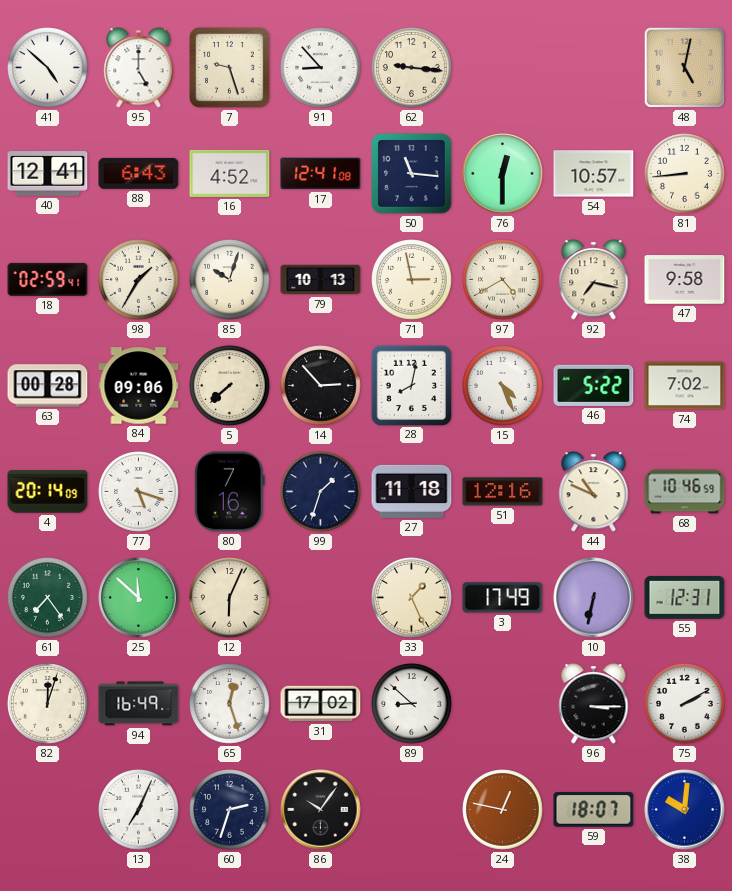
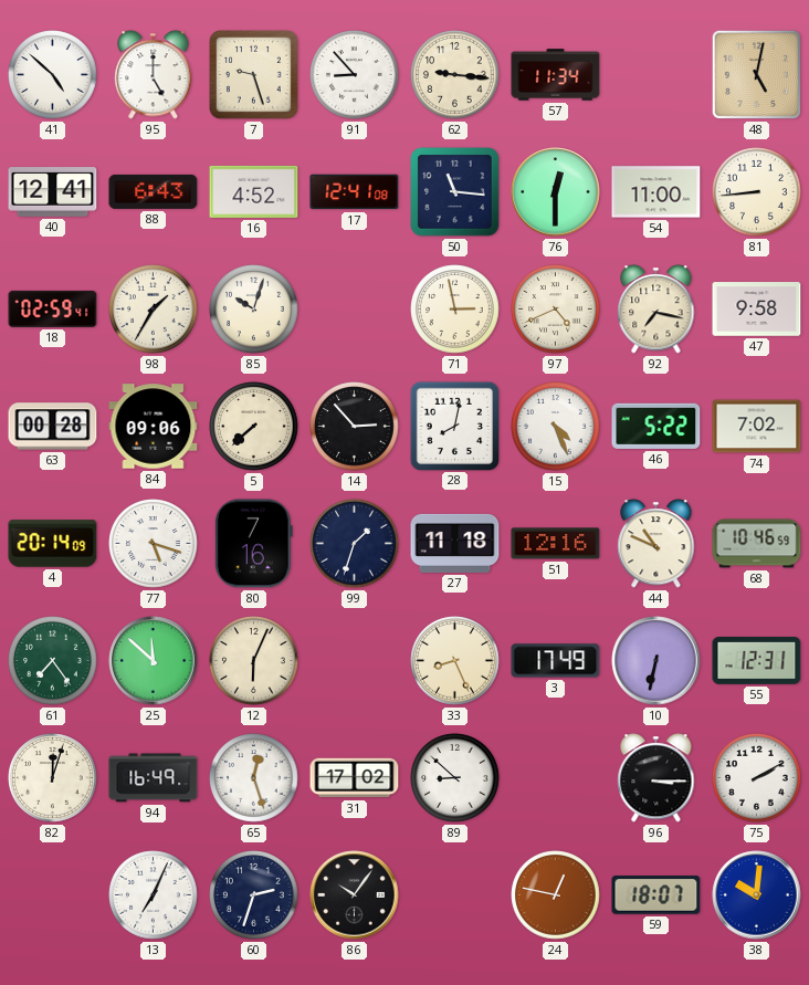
57: none -> 11:34 (556, 75)
54: 10:57 -> 11:00 (656, 192)
79: 10:13 -> none (321, 280)
97: 4:40 -> 4:41 (556, 310)
33: 1:26 -> 8:26 (455, 661)
